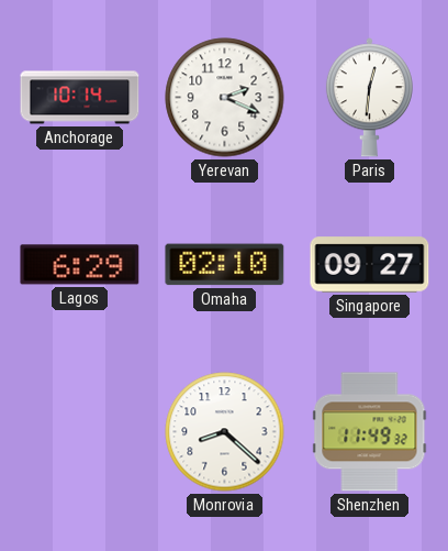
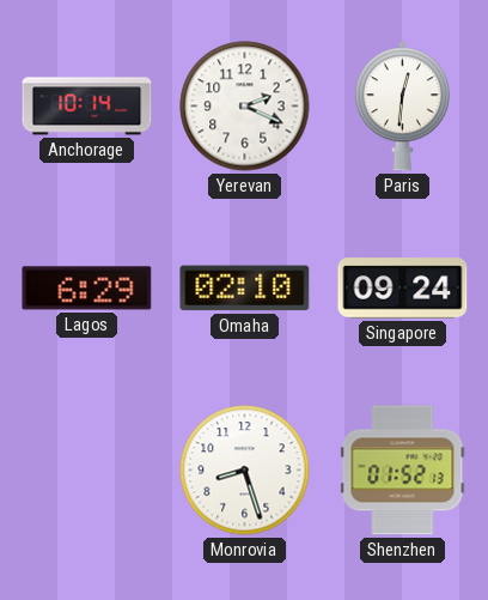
Singapore: 09:27 -> 09:24 (403, 289)
Monrovia: 8:22 -> 8:27 (245, 471)
Shenzhen: 11:49 -> 01:52 (403, 471)
